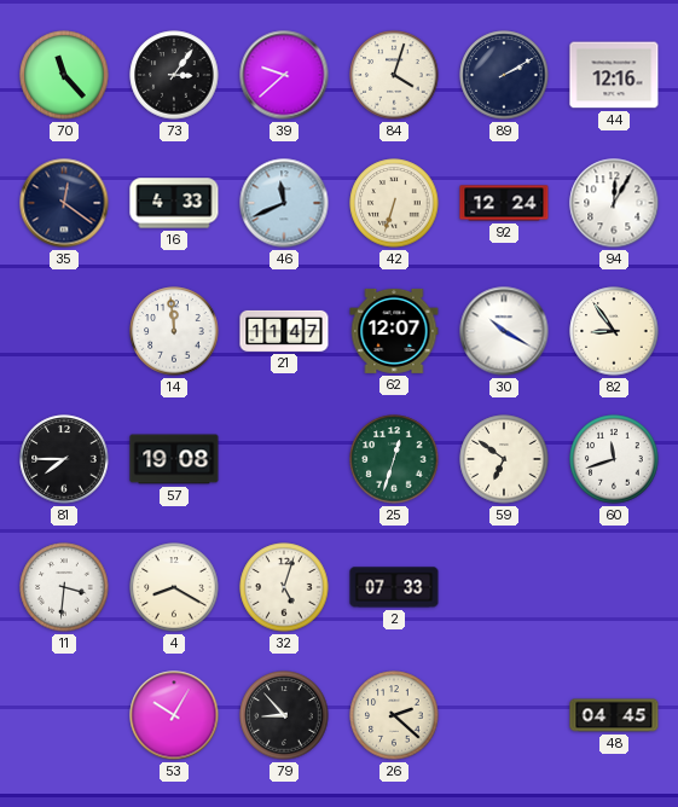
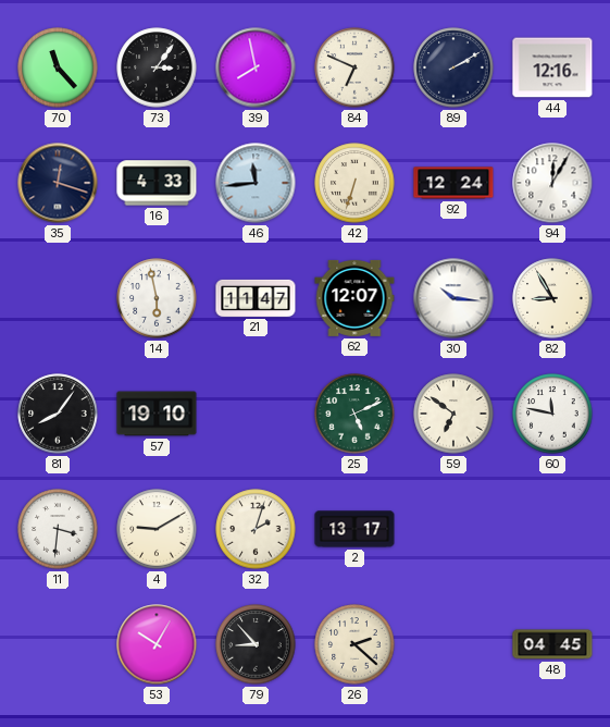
39: 9:38 -> 7:58 (256, 67)
84: 4:03 -> 6:49 (354, 67)
35: 12:21 -> 12:18 (58, 183)
46: 11:41 -> 11:44 (256, 183)
14: 11:59 -> 5:58 (157, 298)
30: 10:20 -> 10:16 (453, 298)
82: 8:54 -> 8:55 (552, 298)
81: 7:45 -> 8:06 (58, 414)
57: 19:08 -> 19:10 (157, 414)
25: 12:33 -> 5:11 (354, 414)
60: 11:42 -> 11:47 (552, 414)
4: 8:20 -> 9:10 (157, 529)
32: 5:03 -> 2:03 (256, 529)
2: 07:33 -> 13:17 (354, 529)
